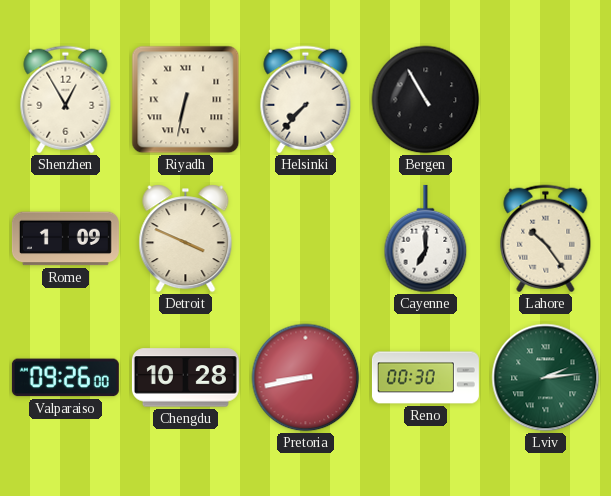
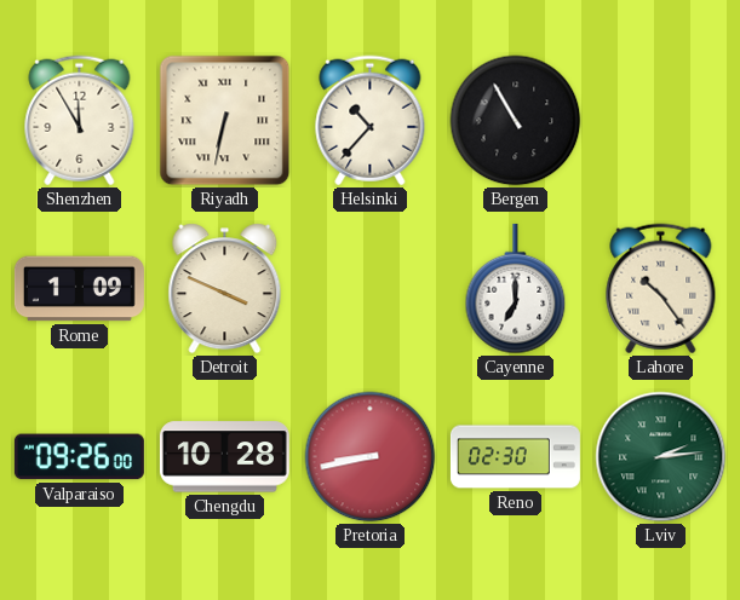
Shenzhen: 12:55 -> 11:55 (80, 121)
Helsinki: 7:37 -> 10:37 (371, 121)
Reno: 00:30 -> 02:30 (515, 457)
